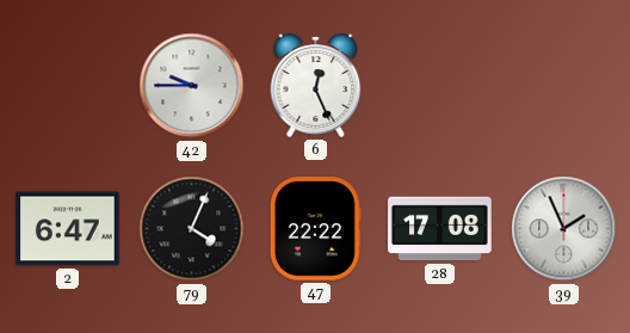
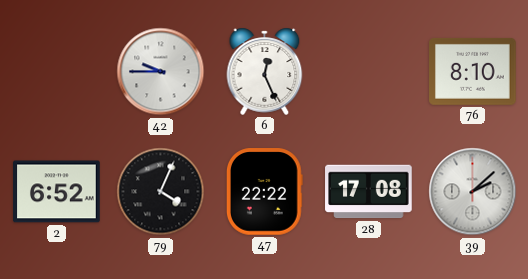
76: none -> 8:10 (473, 71)
2: 6:47 -> 6:52 (57, 192)
39: 1:56 -> 2:08 (473, 192)
